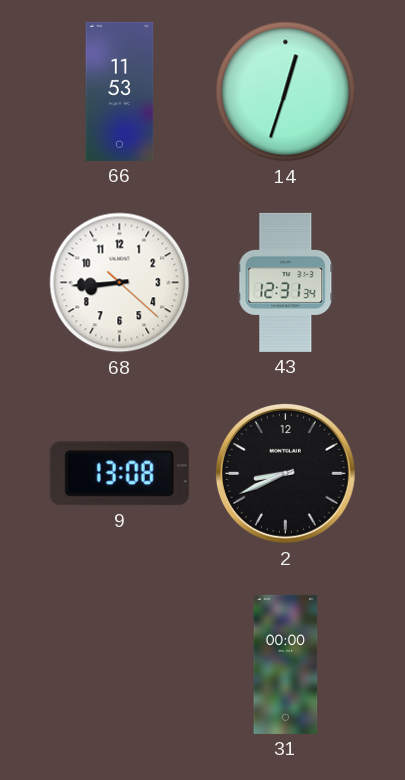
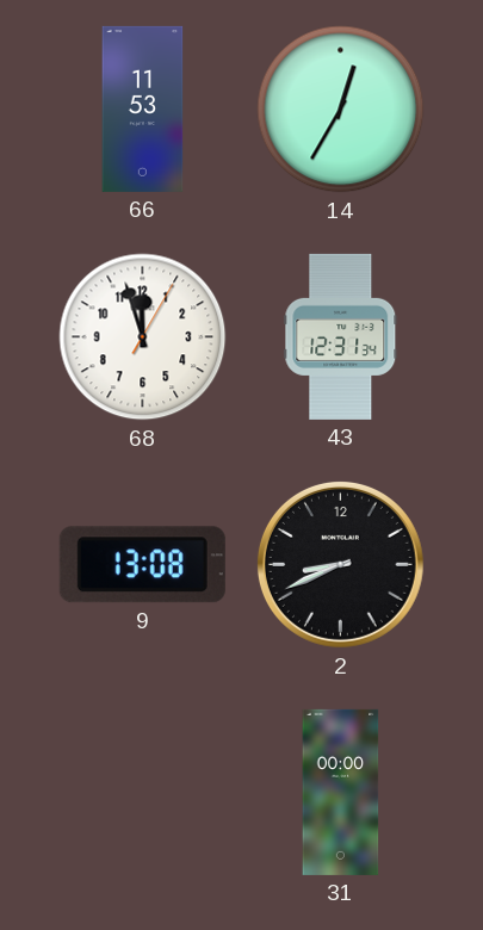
14: 12:33 -> 12:35 (341, 110)
68: 8:44 -> 11:57 (143, 337)
